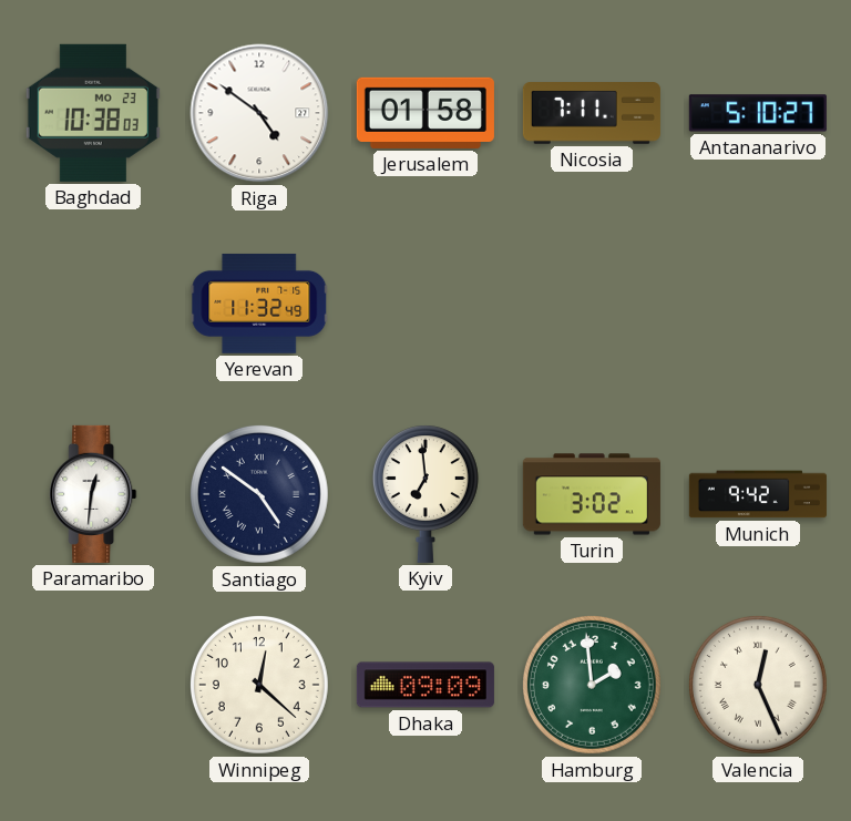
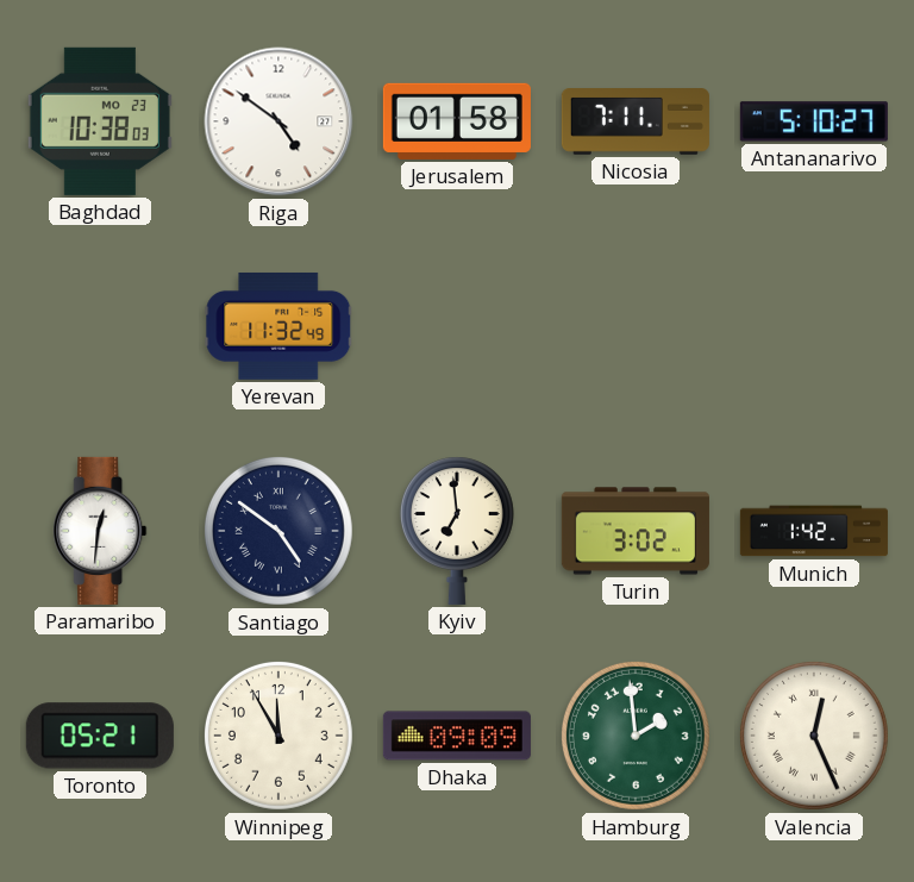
Munich: 9:42 -> 1:42 (814, 531)
Toronto: none -> 05:21 (100, 736)
Winnipeg: 12:22 -> 11:55 (278, 736)
